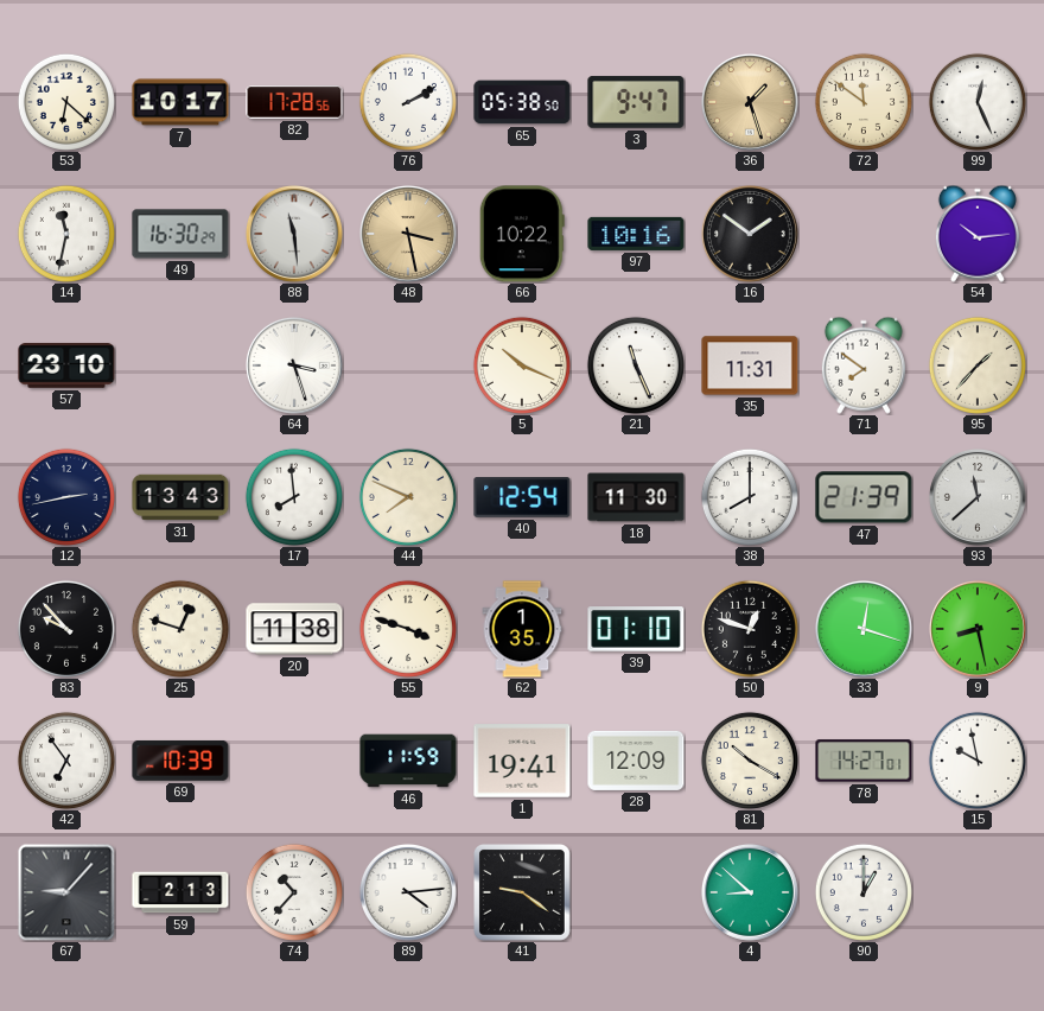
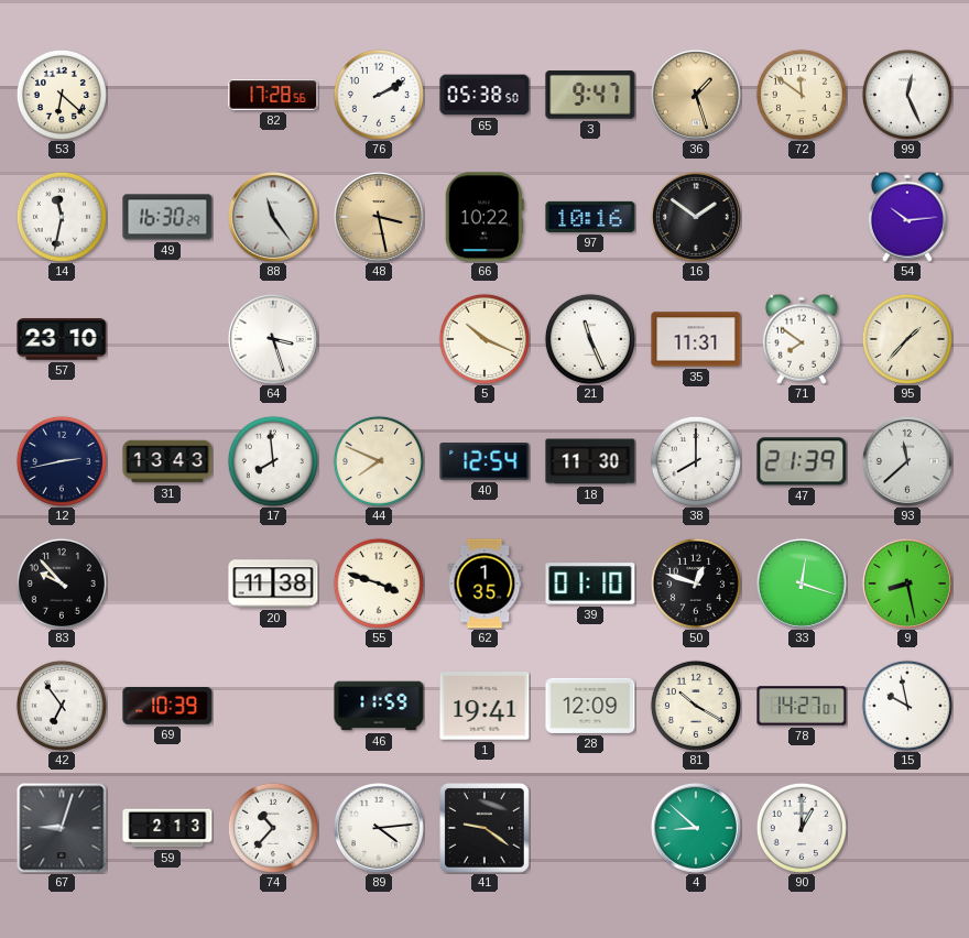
7: 10:17 -> none (180, 102)
88: 11:29 -> 11:24 (273, 217)
25: 12:48 -> none (180, 629)
67: 9:07 -> 9:03 (62, 828)
